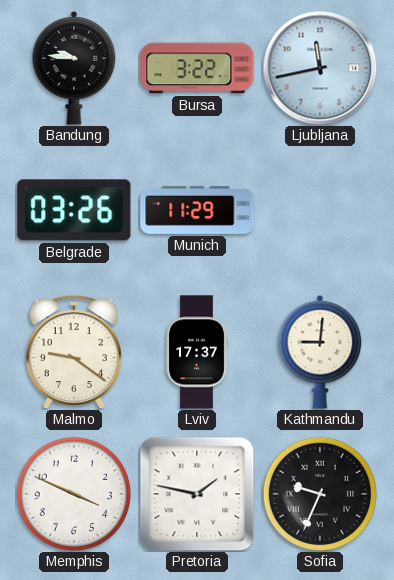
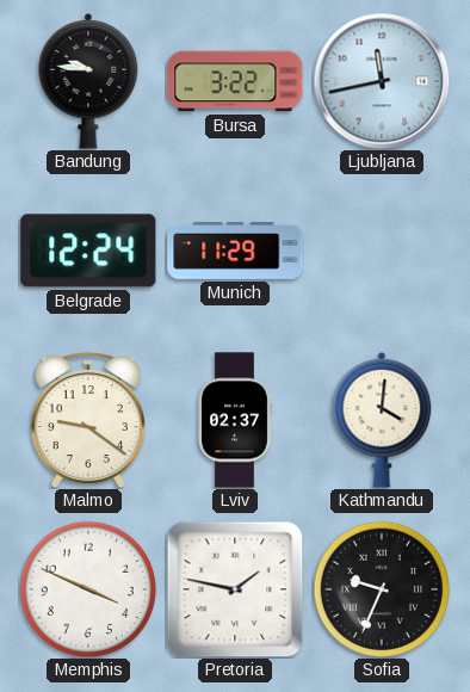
Belgrade: 03:26 -> 12:24 (88, 251)
Lviv: 17:37 -> 02:37 (235, 420)
Kathmandu: 9:01 -> 4:01 (382, 420)
